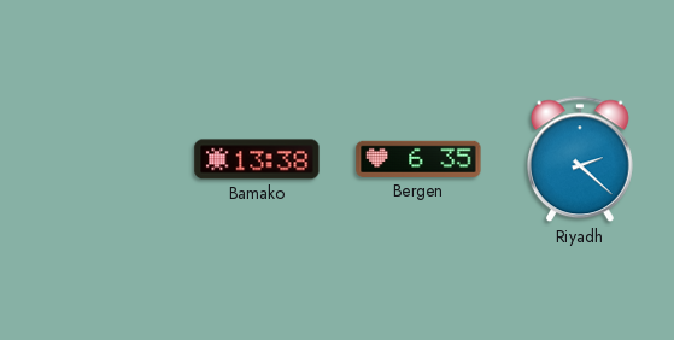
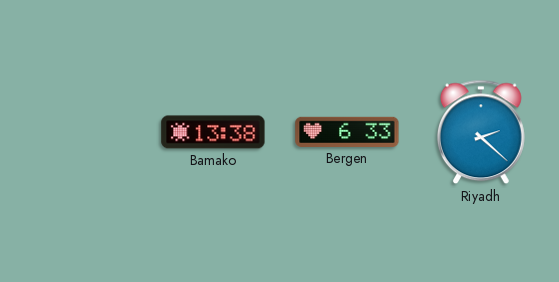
Bergen: 6:35 -> 6:33 (347, 132)
